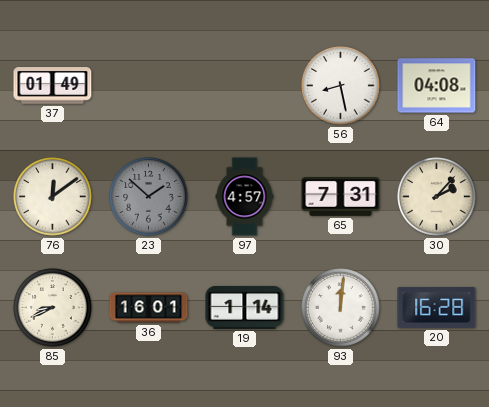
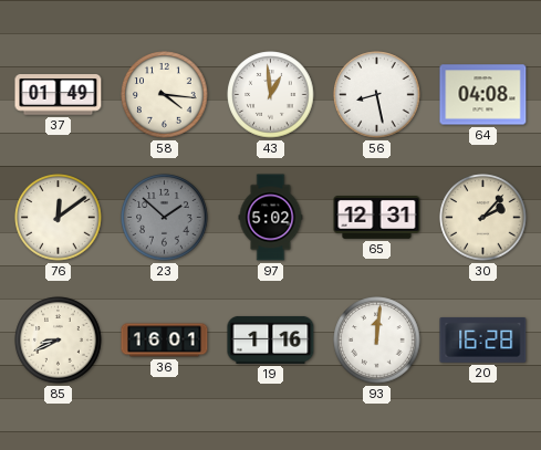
58: none -> 4:16 (165, 95)
43: none -> 12:59 (271, 95)
97: 4:57 -> 5:02 (271, 218)
65: 7:31 -> 12:31 (377, 218)
19: 1:14 -> 1:16 (271, 339)
